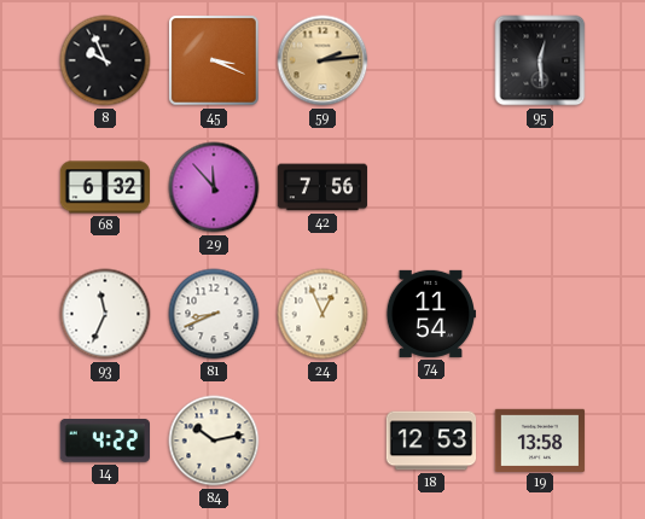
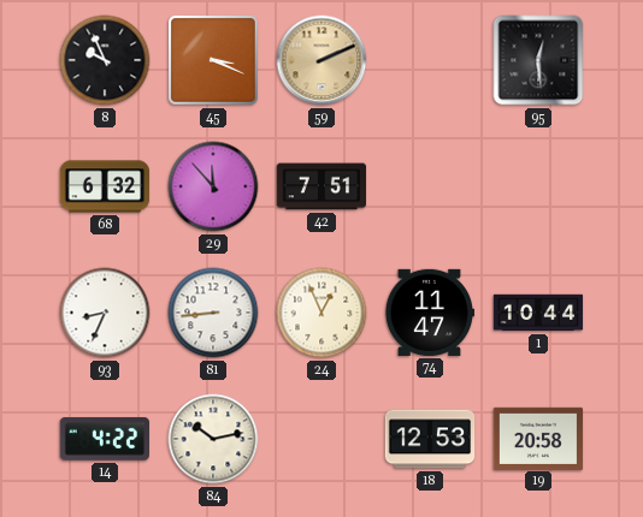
59: 2:14 -> 2:11 (321, 60)
42: 7:56 -> 7:51 (321, 186)
93: 11:34 -> 8:34 (105, 313)
81: 8:41 -> 8:44 (213, 313)
74: 11:54 -> 11:47 (429, 313)
1: none -> 10:44 (538, 313)
19: 13:58 -> 20:58 (538, 438)
